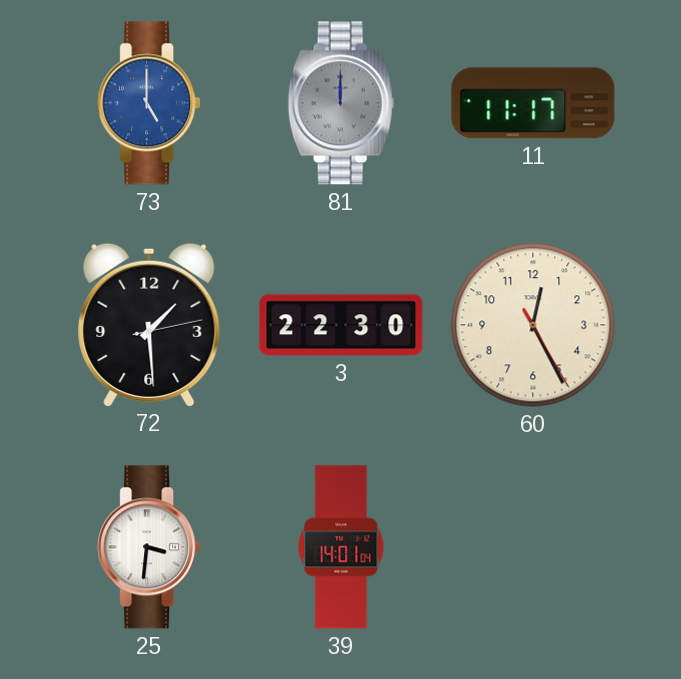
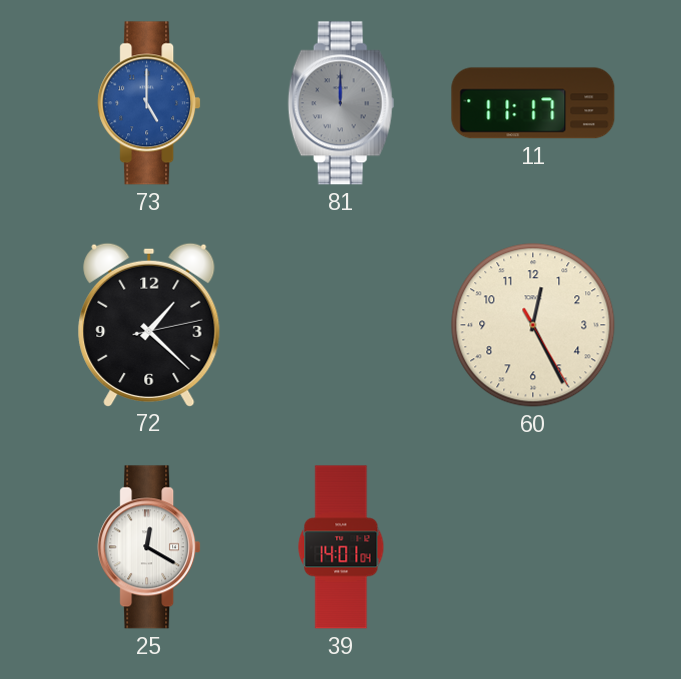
72: 1:29 -> 1:22 (149, 324)
3: 22:30 -> none (341, 325)
25: 3:31 -> 12:20 (149, 547)
